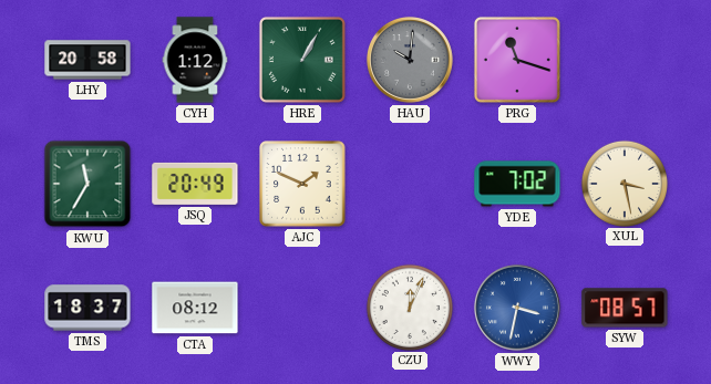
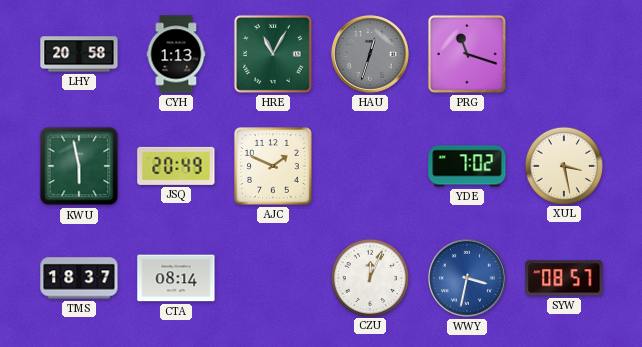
CYH: 1:12 -> 1:13 (176, 54)
HRE: 1:05 -> 11:05 (273, 54)
HAU: 10:01 -> 12:33 (370, 54)
KWU: 11:35 -> 5:58 (79, 166)
CTA: 08:12 -> 08:14 (176, 278)
